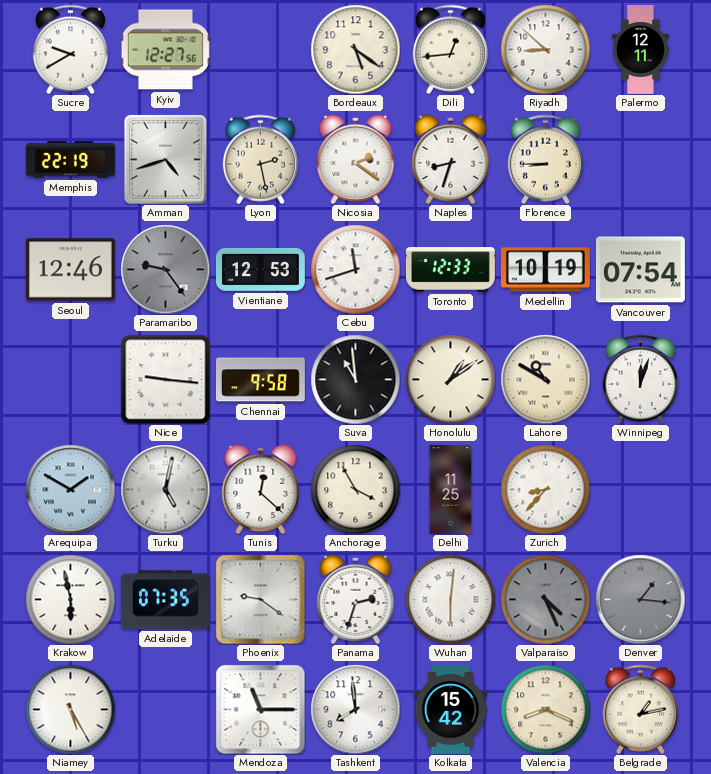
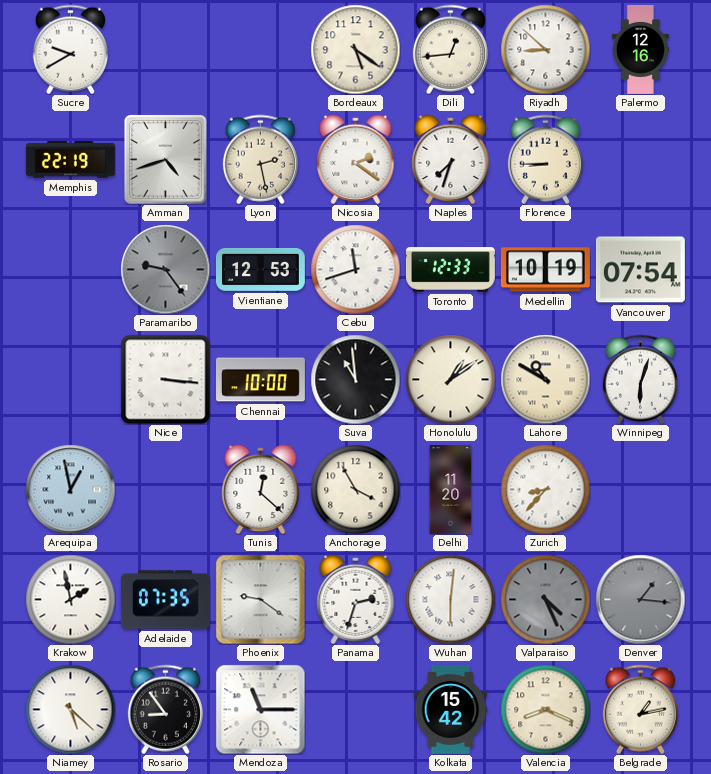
Kyiv: 12:27 -> none (165, 50)
Palermo: 12:11 -> 12:16 (640, 50)
Naples: 8:33 -> 7:33 (451, 159)
Seoul: 12:46 -> none (70, 270)
Nice: 9:16 -> 3:16 (165, 379)
Chennai: 9:58 -> 10:00 (260, 380)
Winnipeg: 12:03 -> 6:03 (640, 379)
Arequipa: 1:50 -> 12:58 (70, 489)
Turku: 5:02 -> none (165, 489)
Delhi: 11:25 -> 11:20 (451, 489)
Krakow: 5:58 -> 1:58 (70, 599)
Niamey: 5:25 -> 5:22 (70, 709)
Rosario: none -> 8:54 (165, 709)
Tashkent: 7:59 -> none (355, 709)
